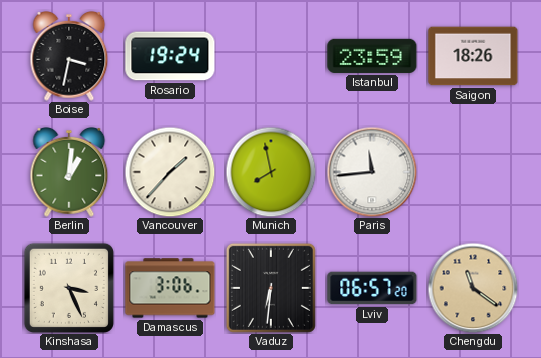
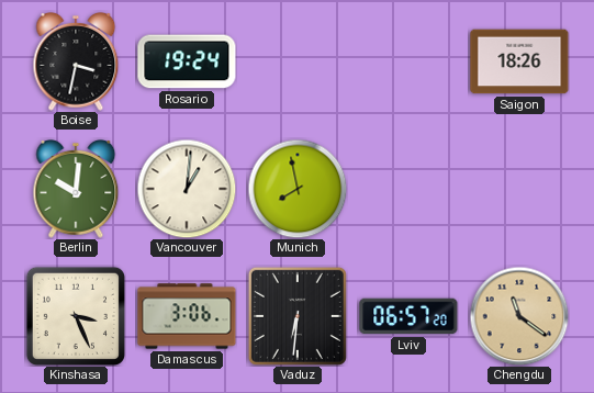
Istanbul: 23:59 -> none (372, 56)
Berlin: 1:01 -> 10:01 (76, 189)
Vancouver: 1:37 -> 1:01 (187, 189)
Paris: 11:44 -> none (372, 172)
